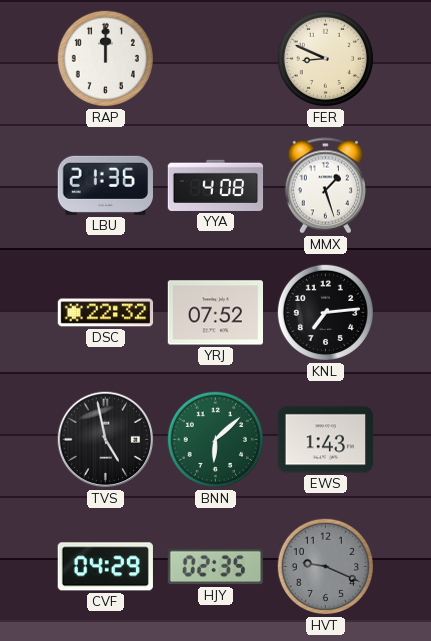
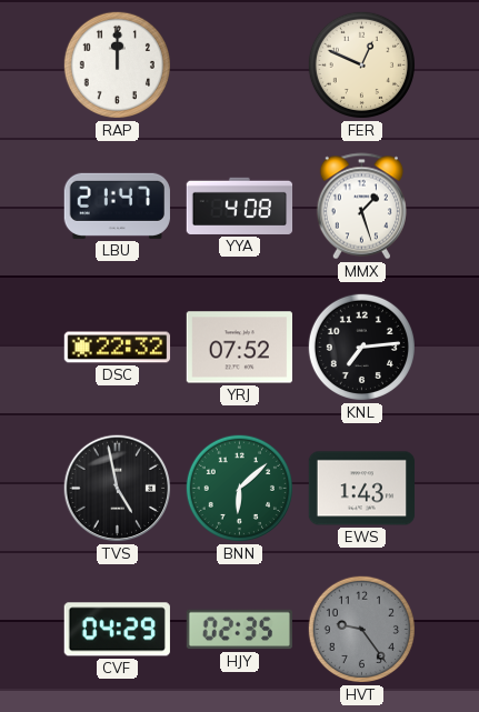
FER: 8:49 -> 12:49 (361, 64)
LBU: 21:36 -> 21:47 (117, 205)
HVT: 9:19 -> 9:24 (361, 629)
